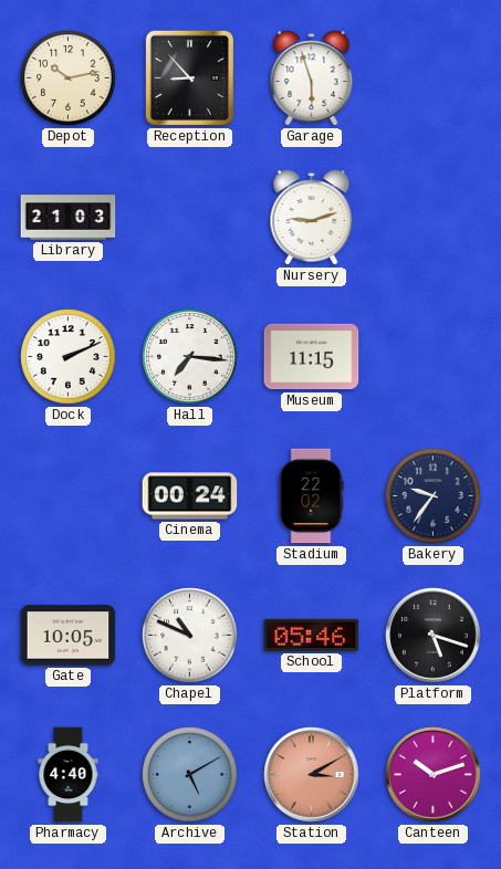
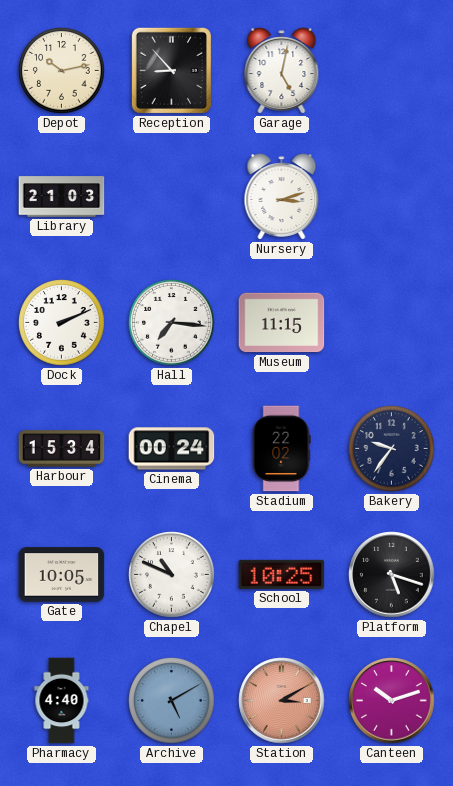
Garage: 5:57 -> 5:02 (282, 71)
Nursery: 9:12 -> 3:12 (282, 197)
Harbour: none -> 15:34 (62, 449)
School: 05:46 -> 10:25 (282, 574)
